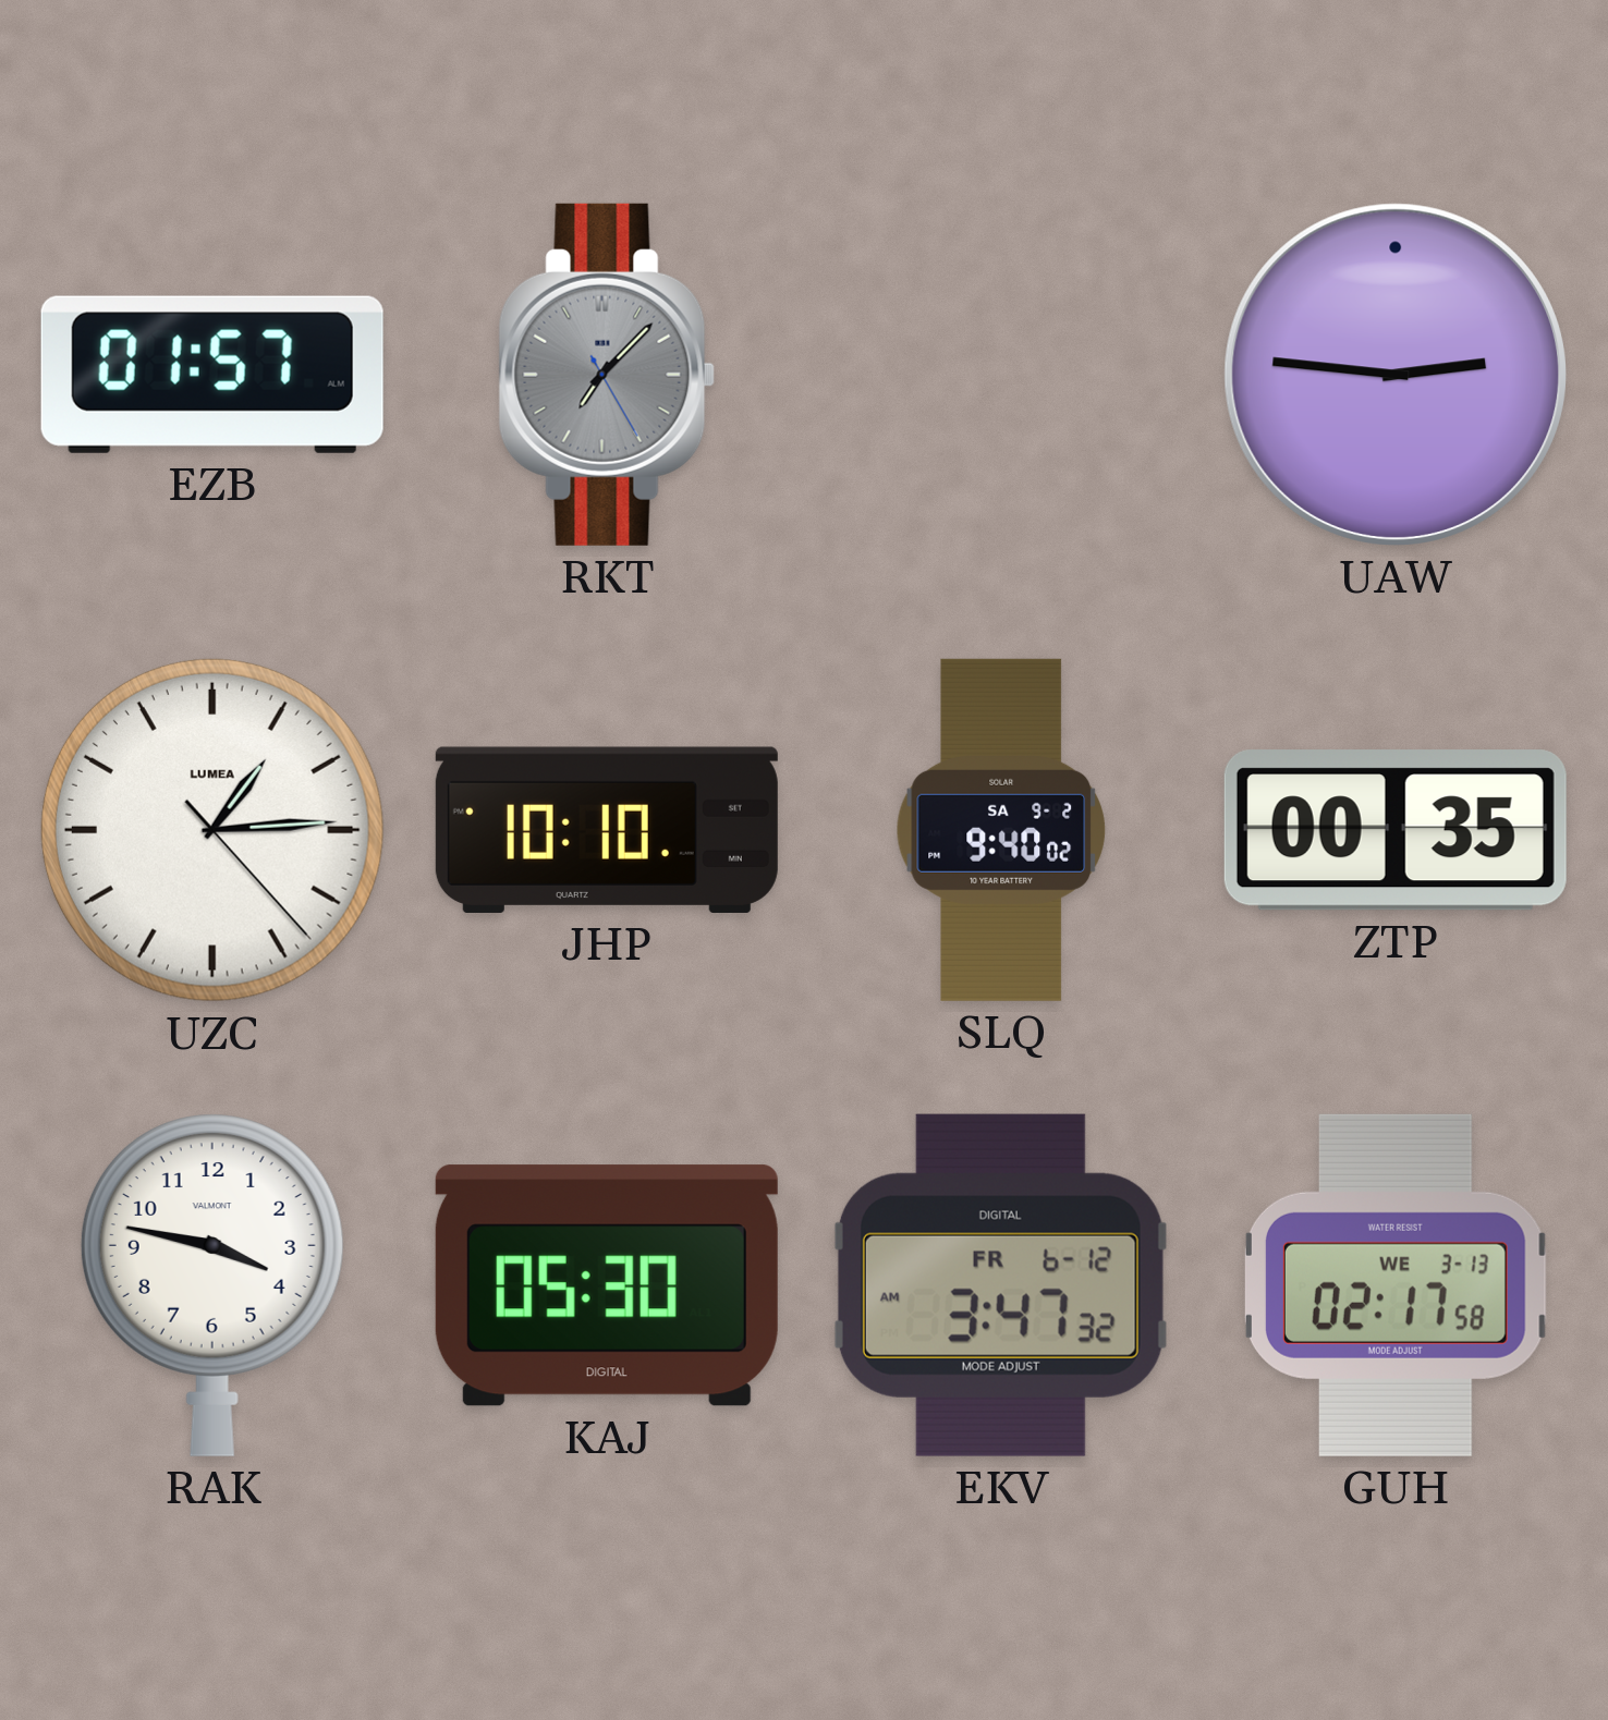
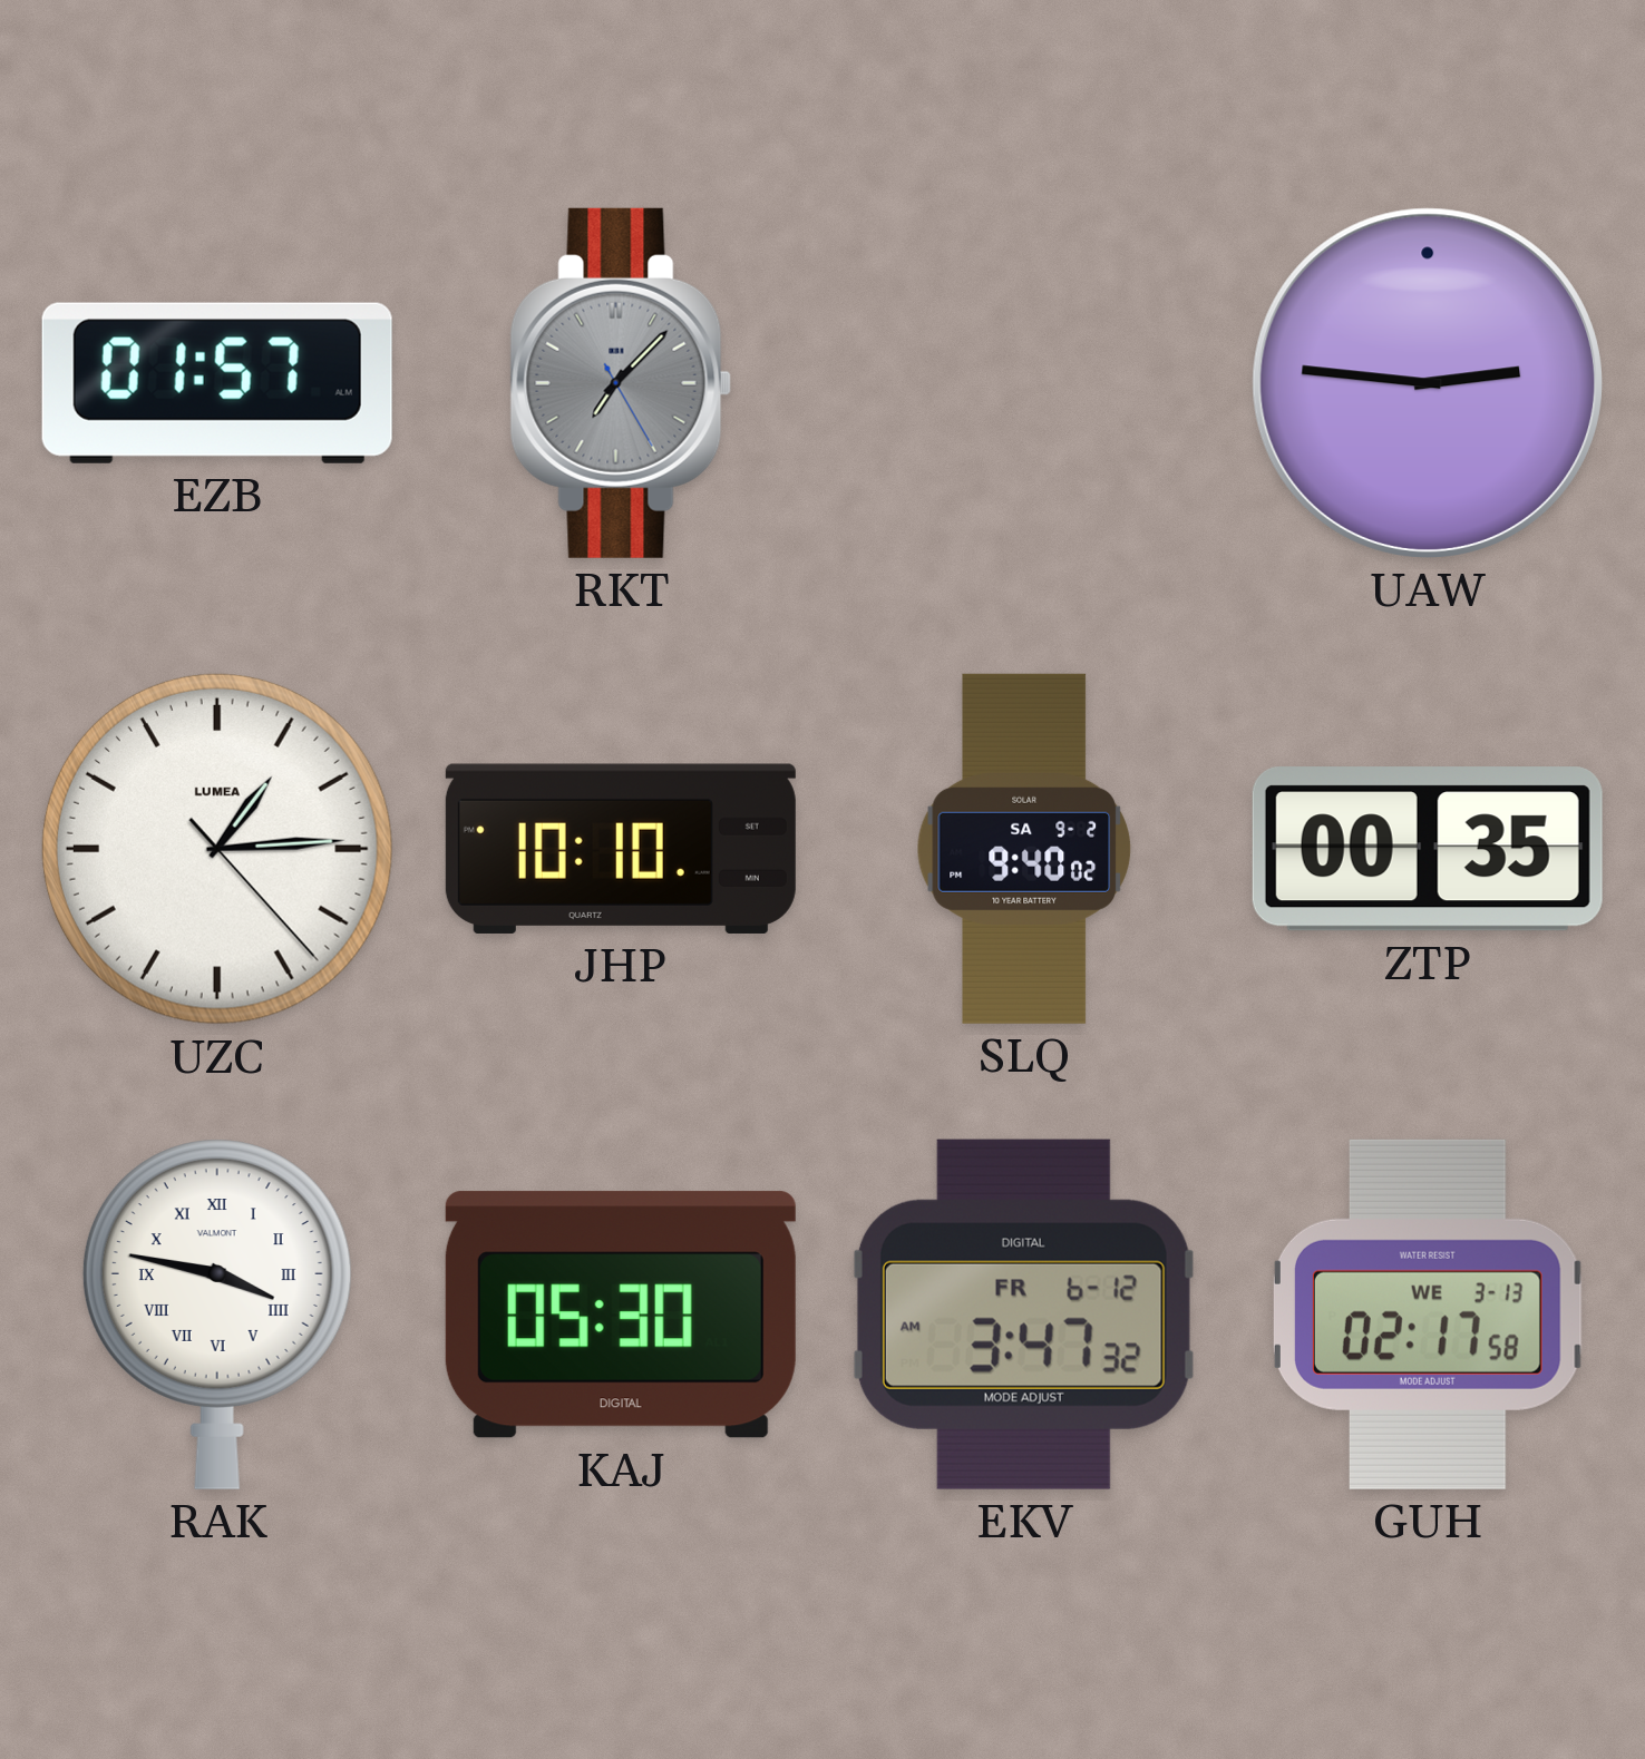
RAK numerals: Arabic -> Roman (217, 1315)
